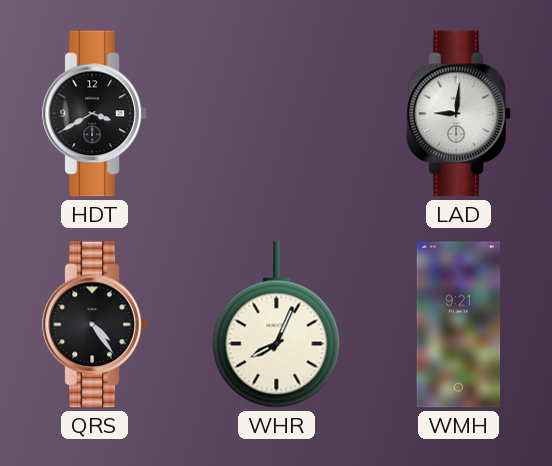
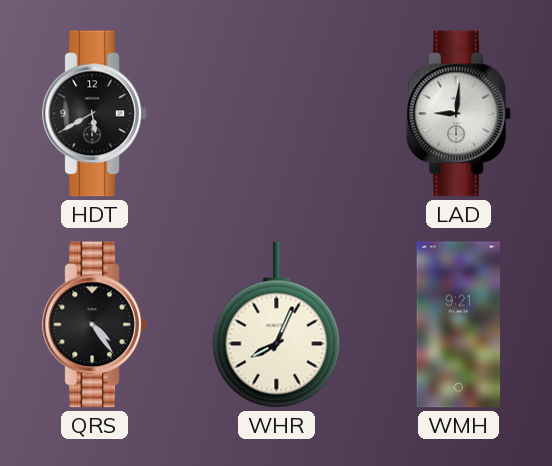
HDT: 3:40 -> 5:40 (95, 114)
